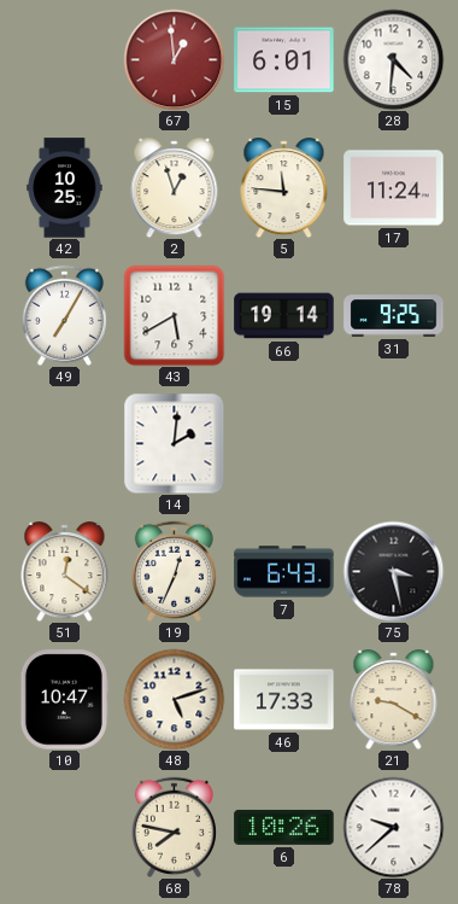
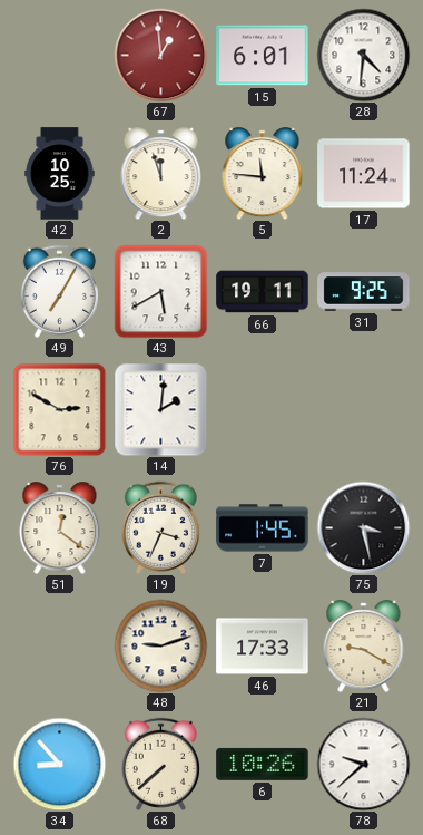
2: 12:57 -> 11:57 (161, 174)
66: 19:14 -> 19:11 (263, 292)
76: none -> 2:50 (59, 409)
19: 12:34 -> 3:34 (160, 527)
7: 6:43 -> 1:45 (263, 528)
10: 10:47 -> none (64, 700)
48: 5:12 -> 9:12 (160, 645)
34: none -> 8:53 (59, 764)
68: 7:47 -> 7:38 (160, 764)
